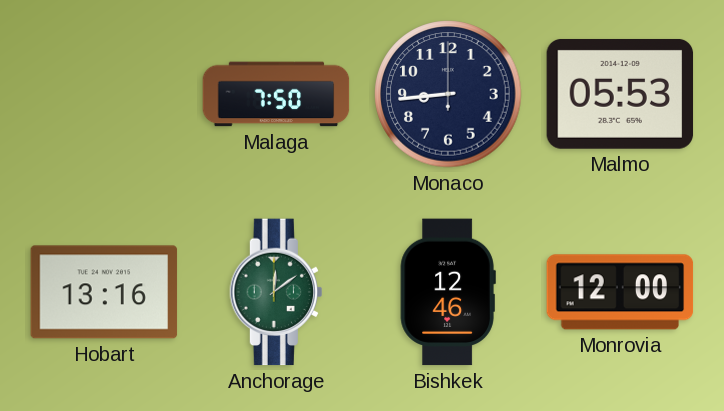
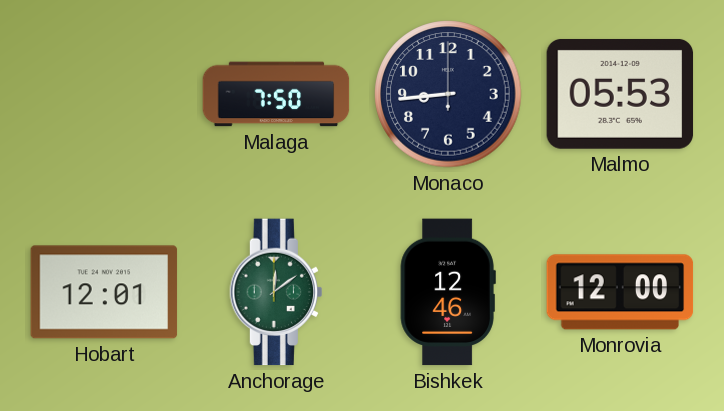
Hobart: 13:16 -> 12:01 (104, 292)
